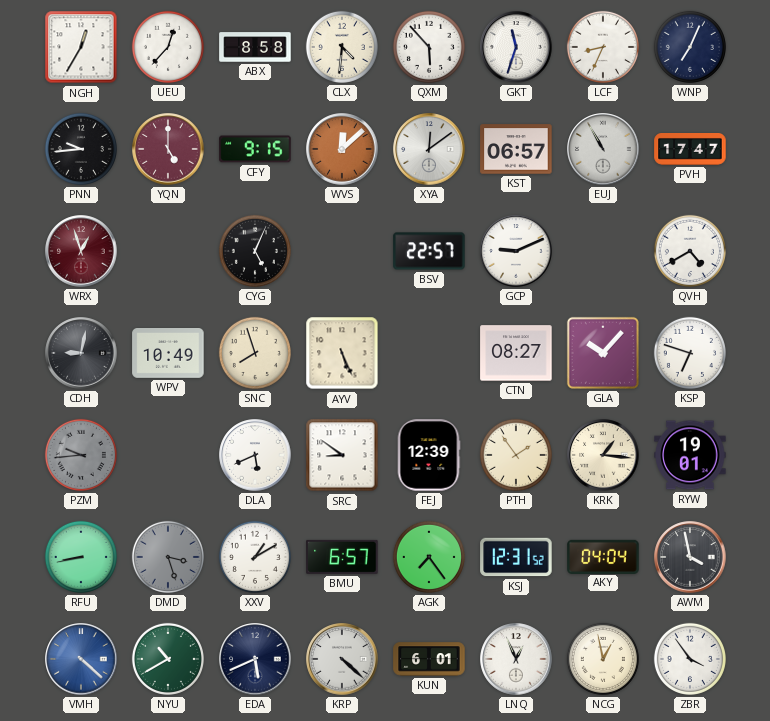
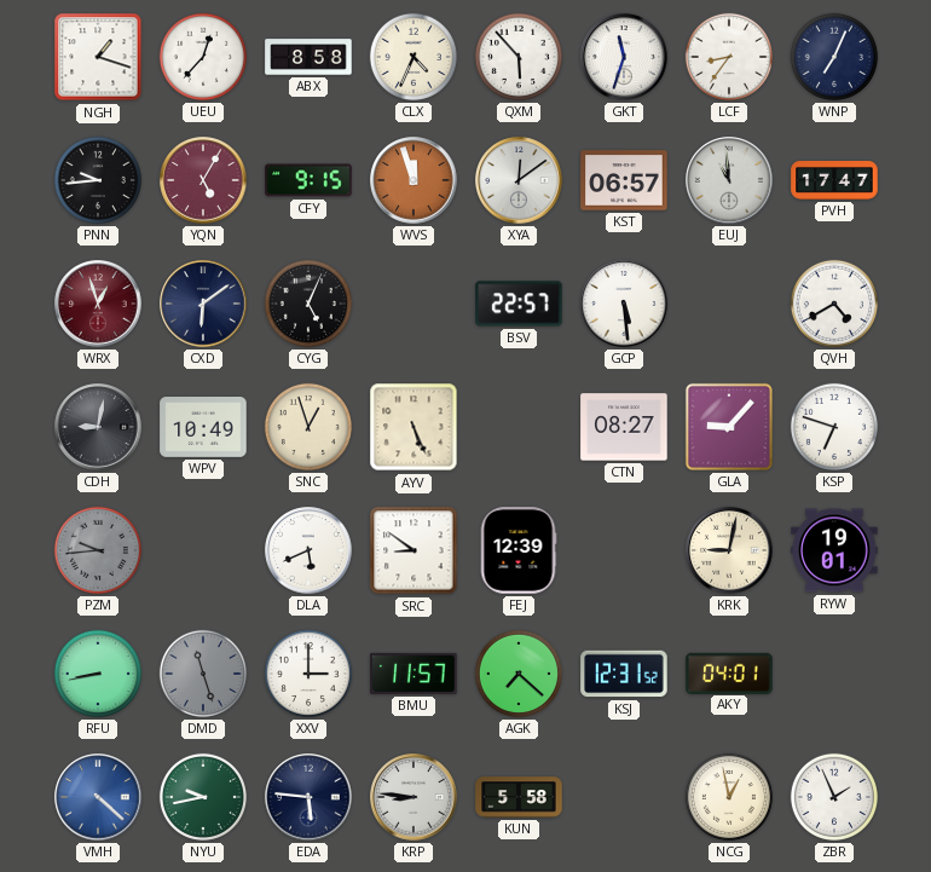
NGH: 12:35 -> 1:18 (98, 57)
CLX: 4:31 -> 4:34 (414, 57)
LCF: 8:34 -> 8:36 (729, 57)
YQN: 5:00 -> 5:05 (203, 180)
WVS: 12:08 -> 11:57 (414, 180)
EUJ: 10:55 -> 10:59 (729, 180)
CXD: none -> 6:09 (203, 304)
GCP: 9:11 -> 5:29 (624, 304)
SNC: 7:57 -> 12:57 (308, 427)
GLA: 10:07 -> 9:07 (729, 427)
PTH: 1:54 -> none (516, 455)
KRK: 1:16 -> 9:02 (729, 550)
DMD: 3:27 -> 11:27 (203, 674)
XXV: 1:10 -> 3:00 (308, 674)
BMU: 6:57 -> 11:57 (414, 674)
AGK: 7:24 -> 7:22 (519, 674)
AKY: 04:04 -> 04:01 (729, 672)
AWM: 3:58 -> none (690, 557)
NYU: 10:40 -> 9:43 (203, 797)
EDA: 5:41 -> 5:46 (308, 797)
KRP: 4:22 -> 8:46 (414, 797)
KUN: 6:01 -> 5:58 (519, 797)
LNQ: 12:56 -> none (516, 659)
ZBR: 3:54 -> 1:56 (834, 797)
